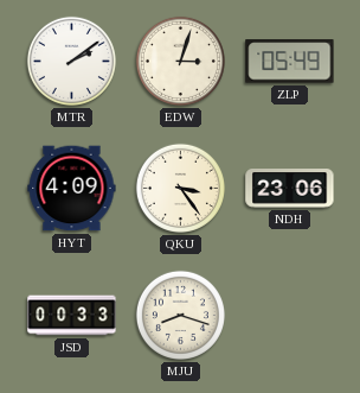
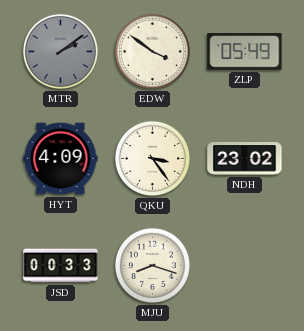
MTR dial: white -> grey (60, 51)
EDW: 3:03 -> 3:51 (152, 51)
NDH: 23:06 -> 23:02 (245, 159)
